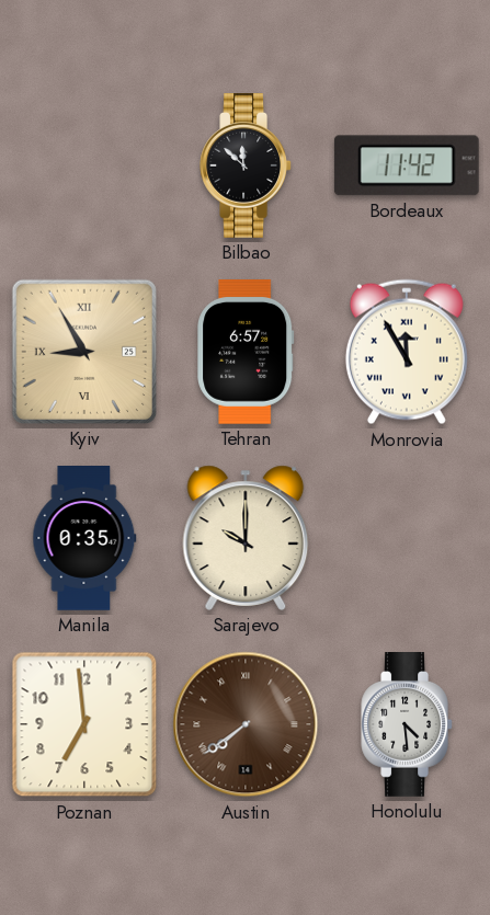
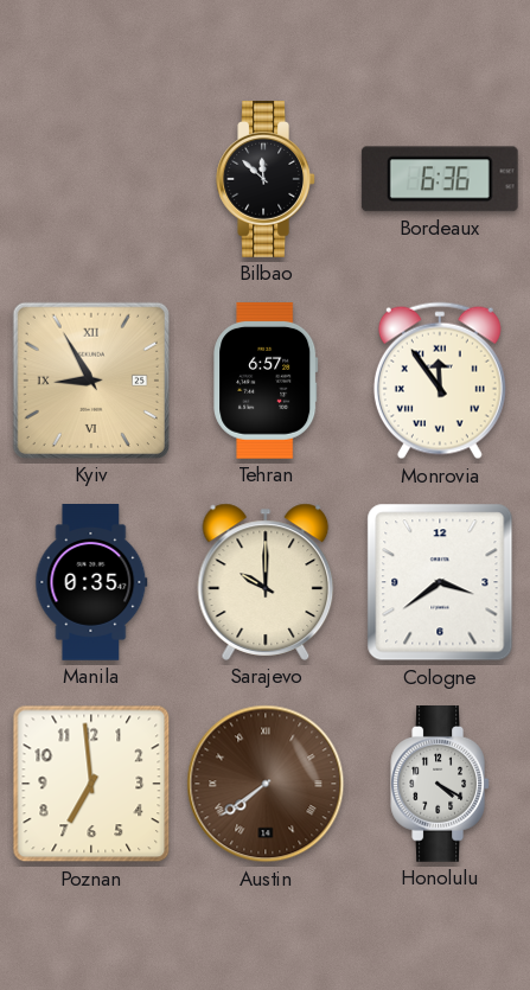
Bordeaux: 11:42 -> 6:36 (440, 179)
Monrovia: 11:55 -> 11:54 (440, 381)
Cologne: none -> 3:39 (440, 582)
Honolulu: 4:29 -> 4:20 (440, 785)
